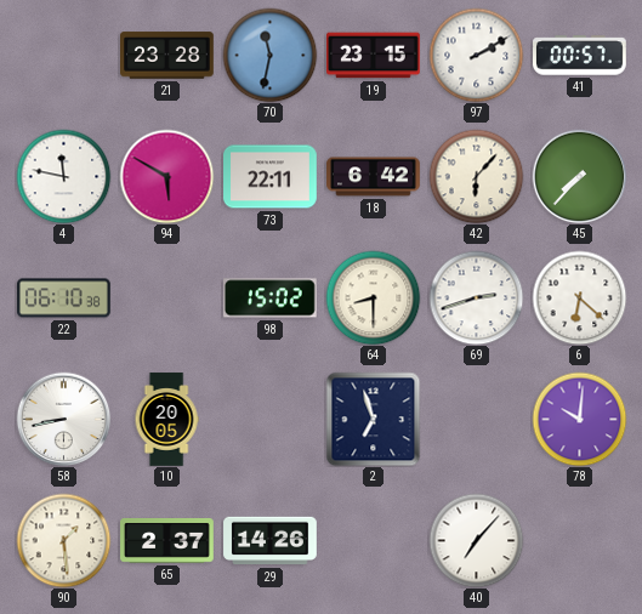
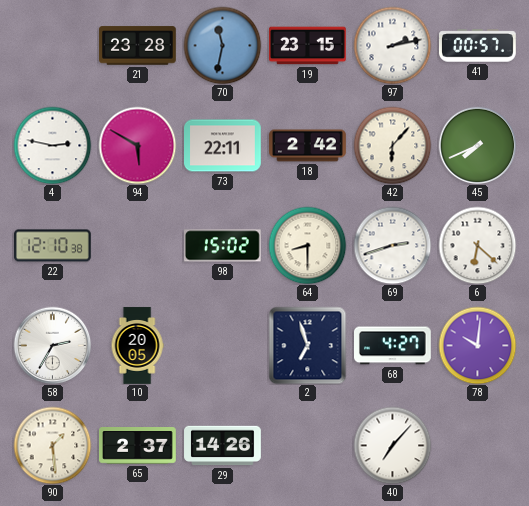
97: 2:10 -> 2:13 (392, 45)
4: 11:47 -> 2:47 (52, 145)
18: 6:42 -> 2:42 (308, 146)
45: 7:37 -> 7:41 (477, 145)
22: 06:10 -> 12:10 (53, 246)
58: 8:43 -> 2:35 (52, 345)
68: none -> 4:27 (393, 346)
